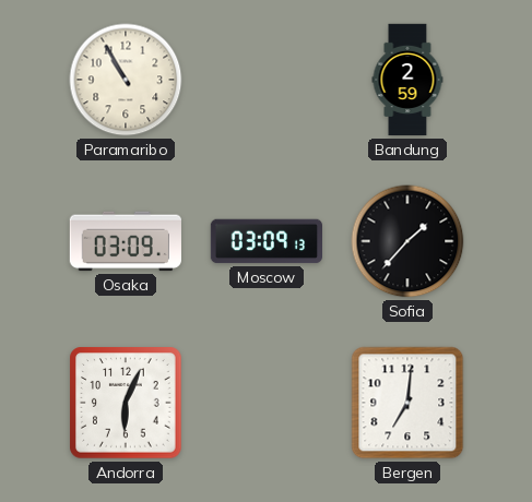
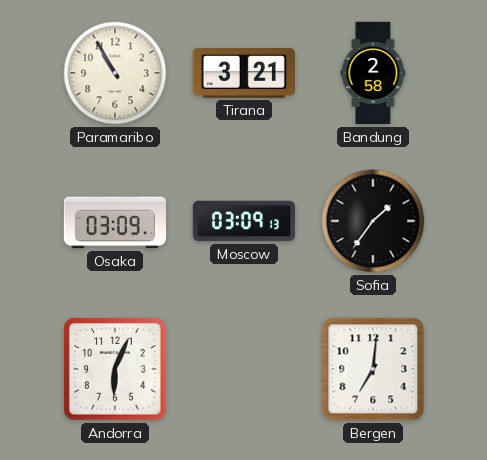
Tirana: none -> 3:21 (244, 73)
Bandung: 2:59 -> 2:58 (373, 73)
Sofia: 1:37 -> 1:36 (373, 221)
